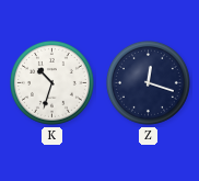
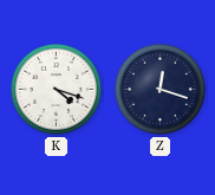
K: 10:33 -> 4:18 (56, 89)
